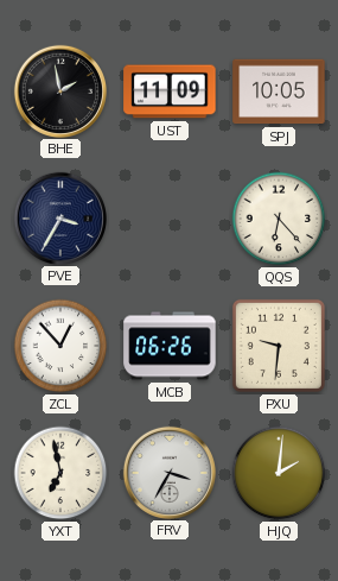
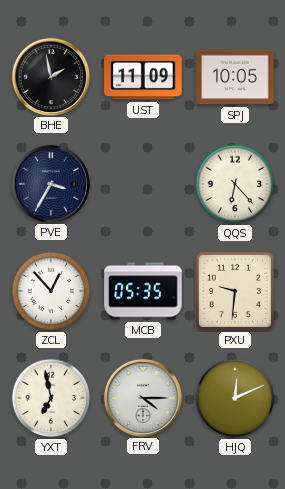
MCB: 06:26 -> 05:35 (143, 291)
FRV: 3:35 -> 4:15 (142, 397)
HJQ: 2:01 -> 12:11 (235, 398)
